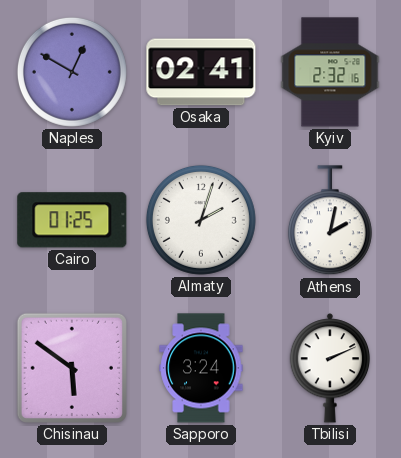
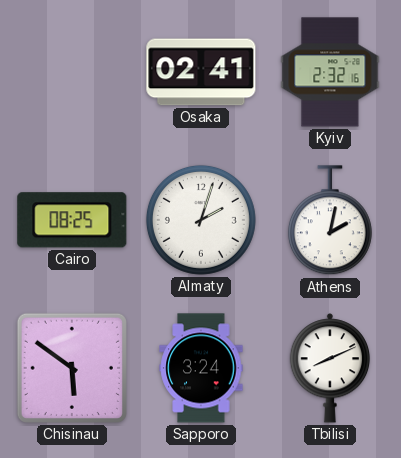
Naples: 12:50 -> none (72, 72)
Cairo: 01:25 -> 08:25 (72, 220)
Tbilisi: 2:11 -> 8:11 (330, 368)
